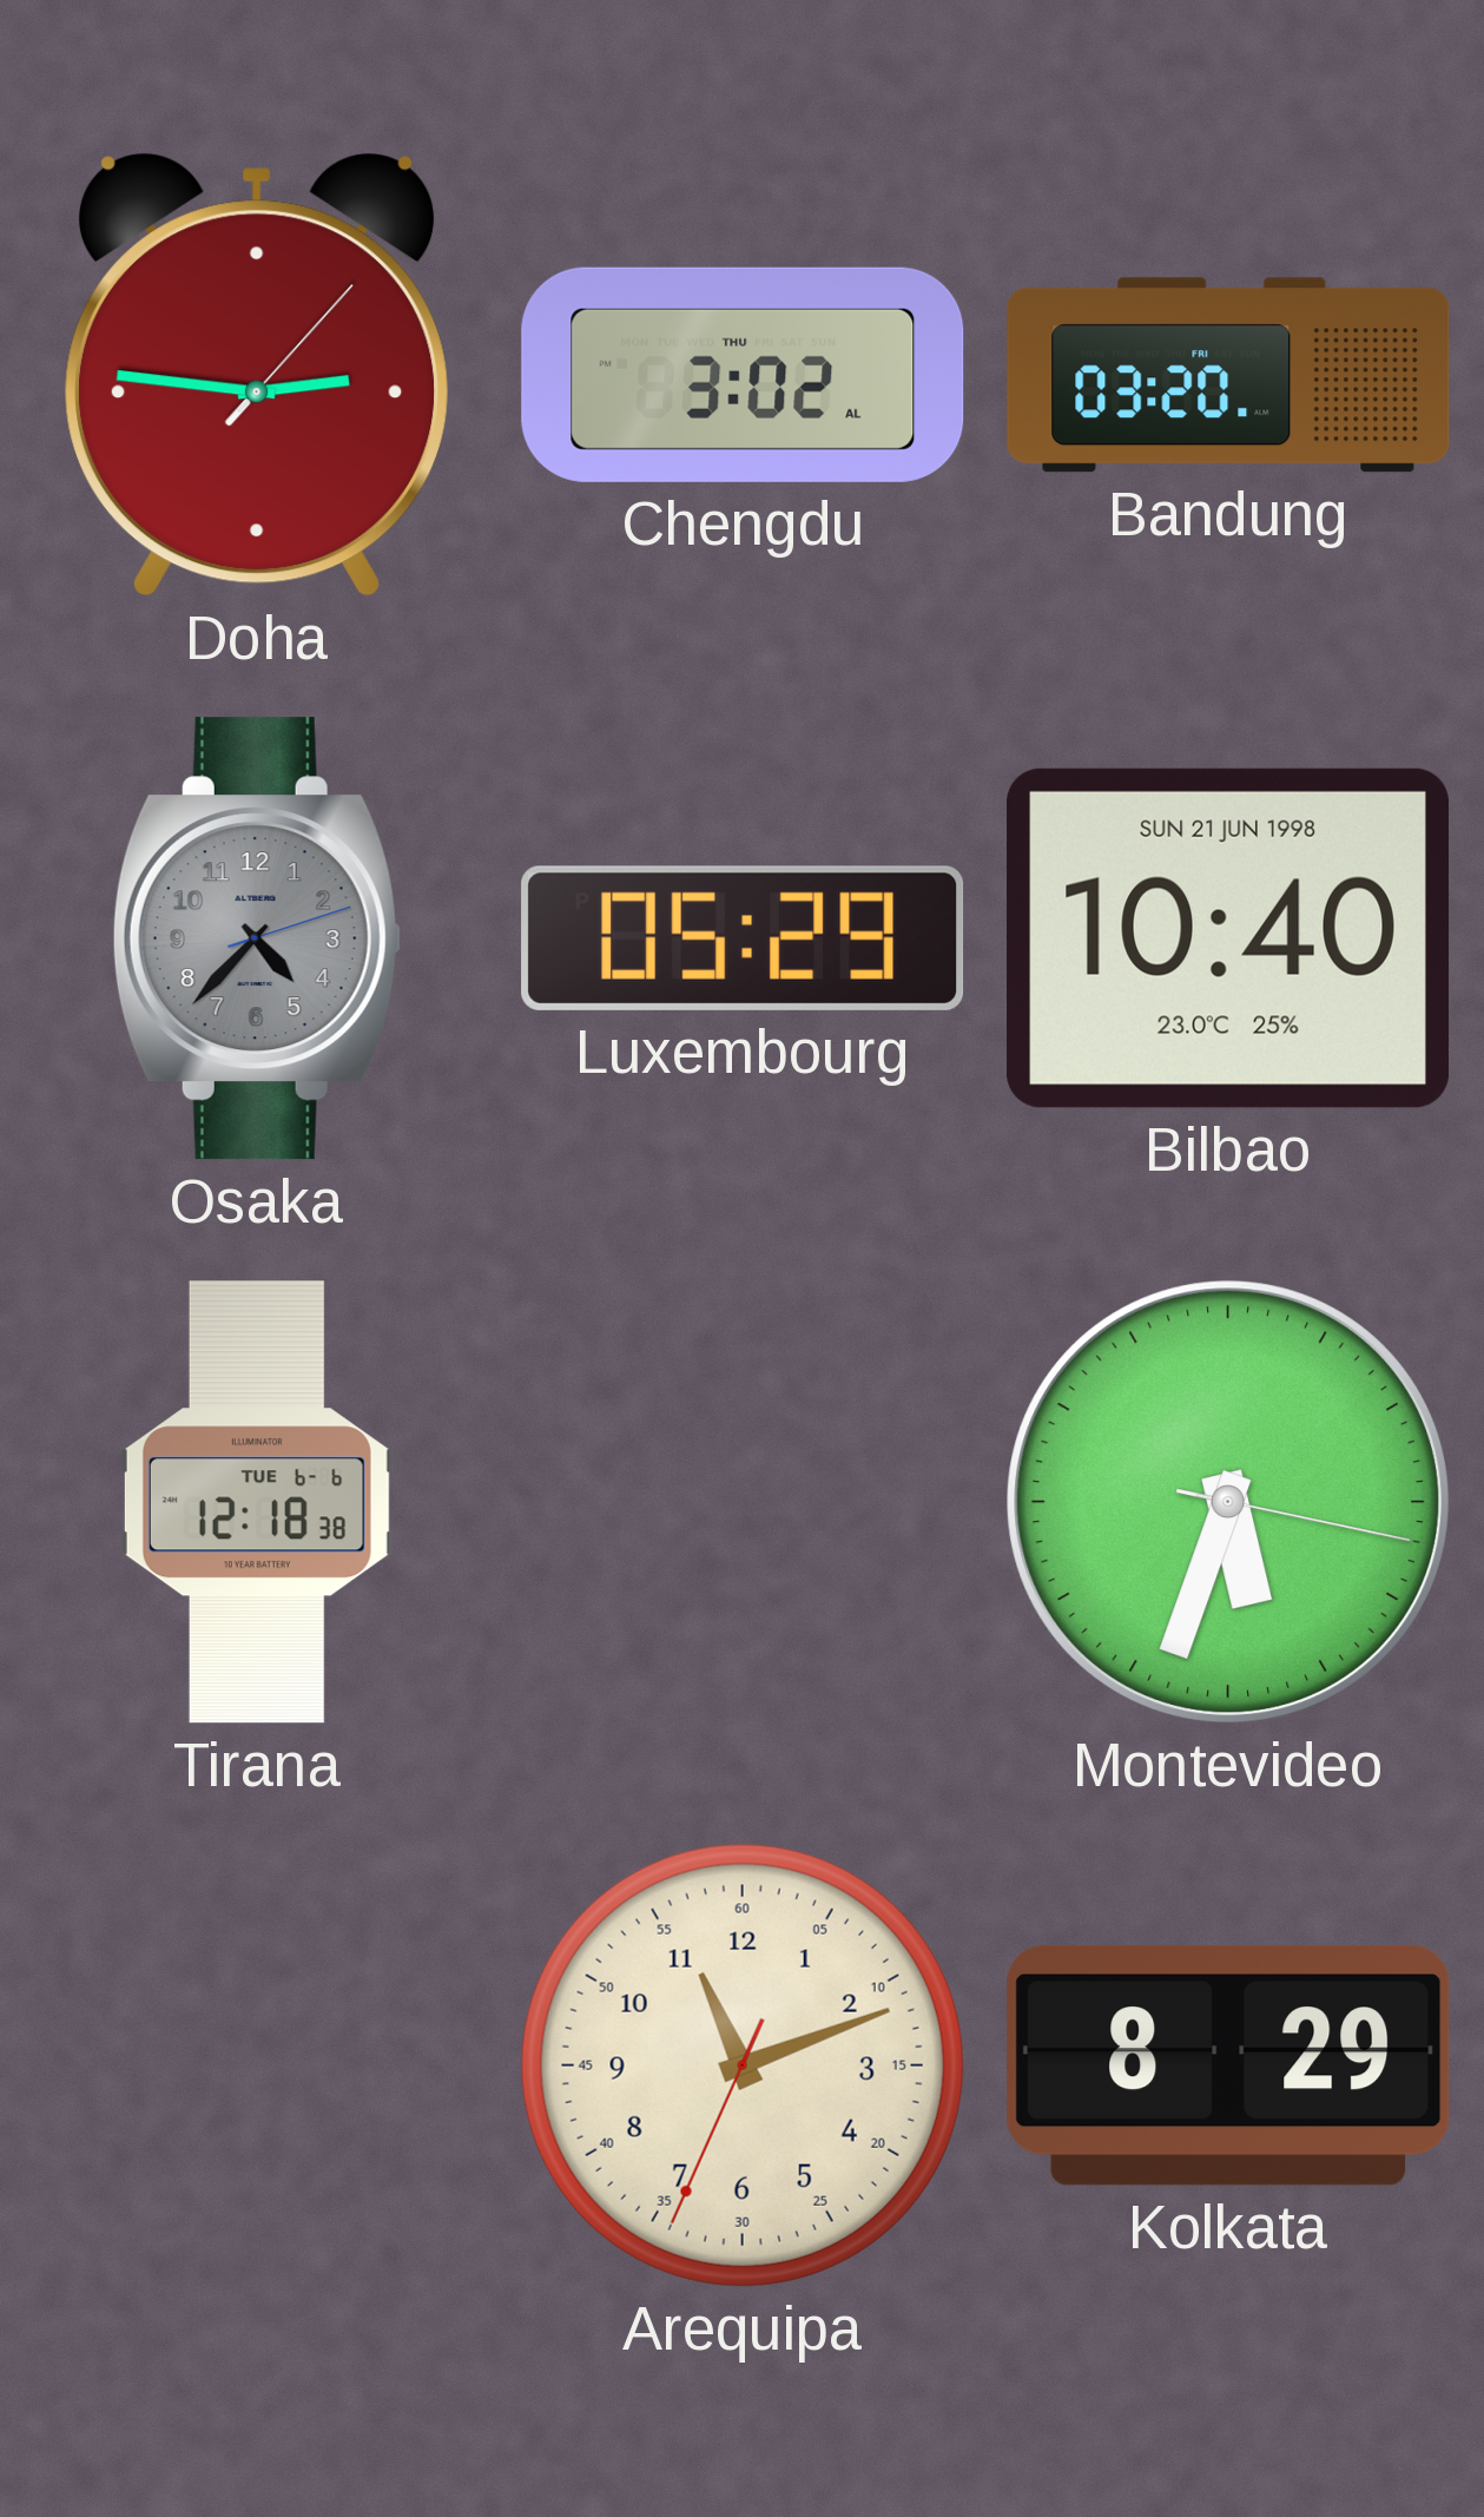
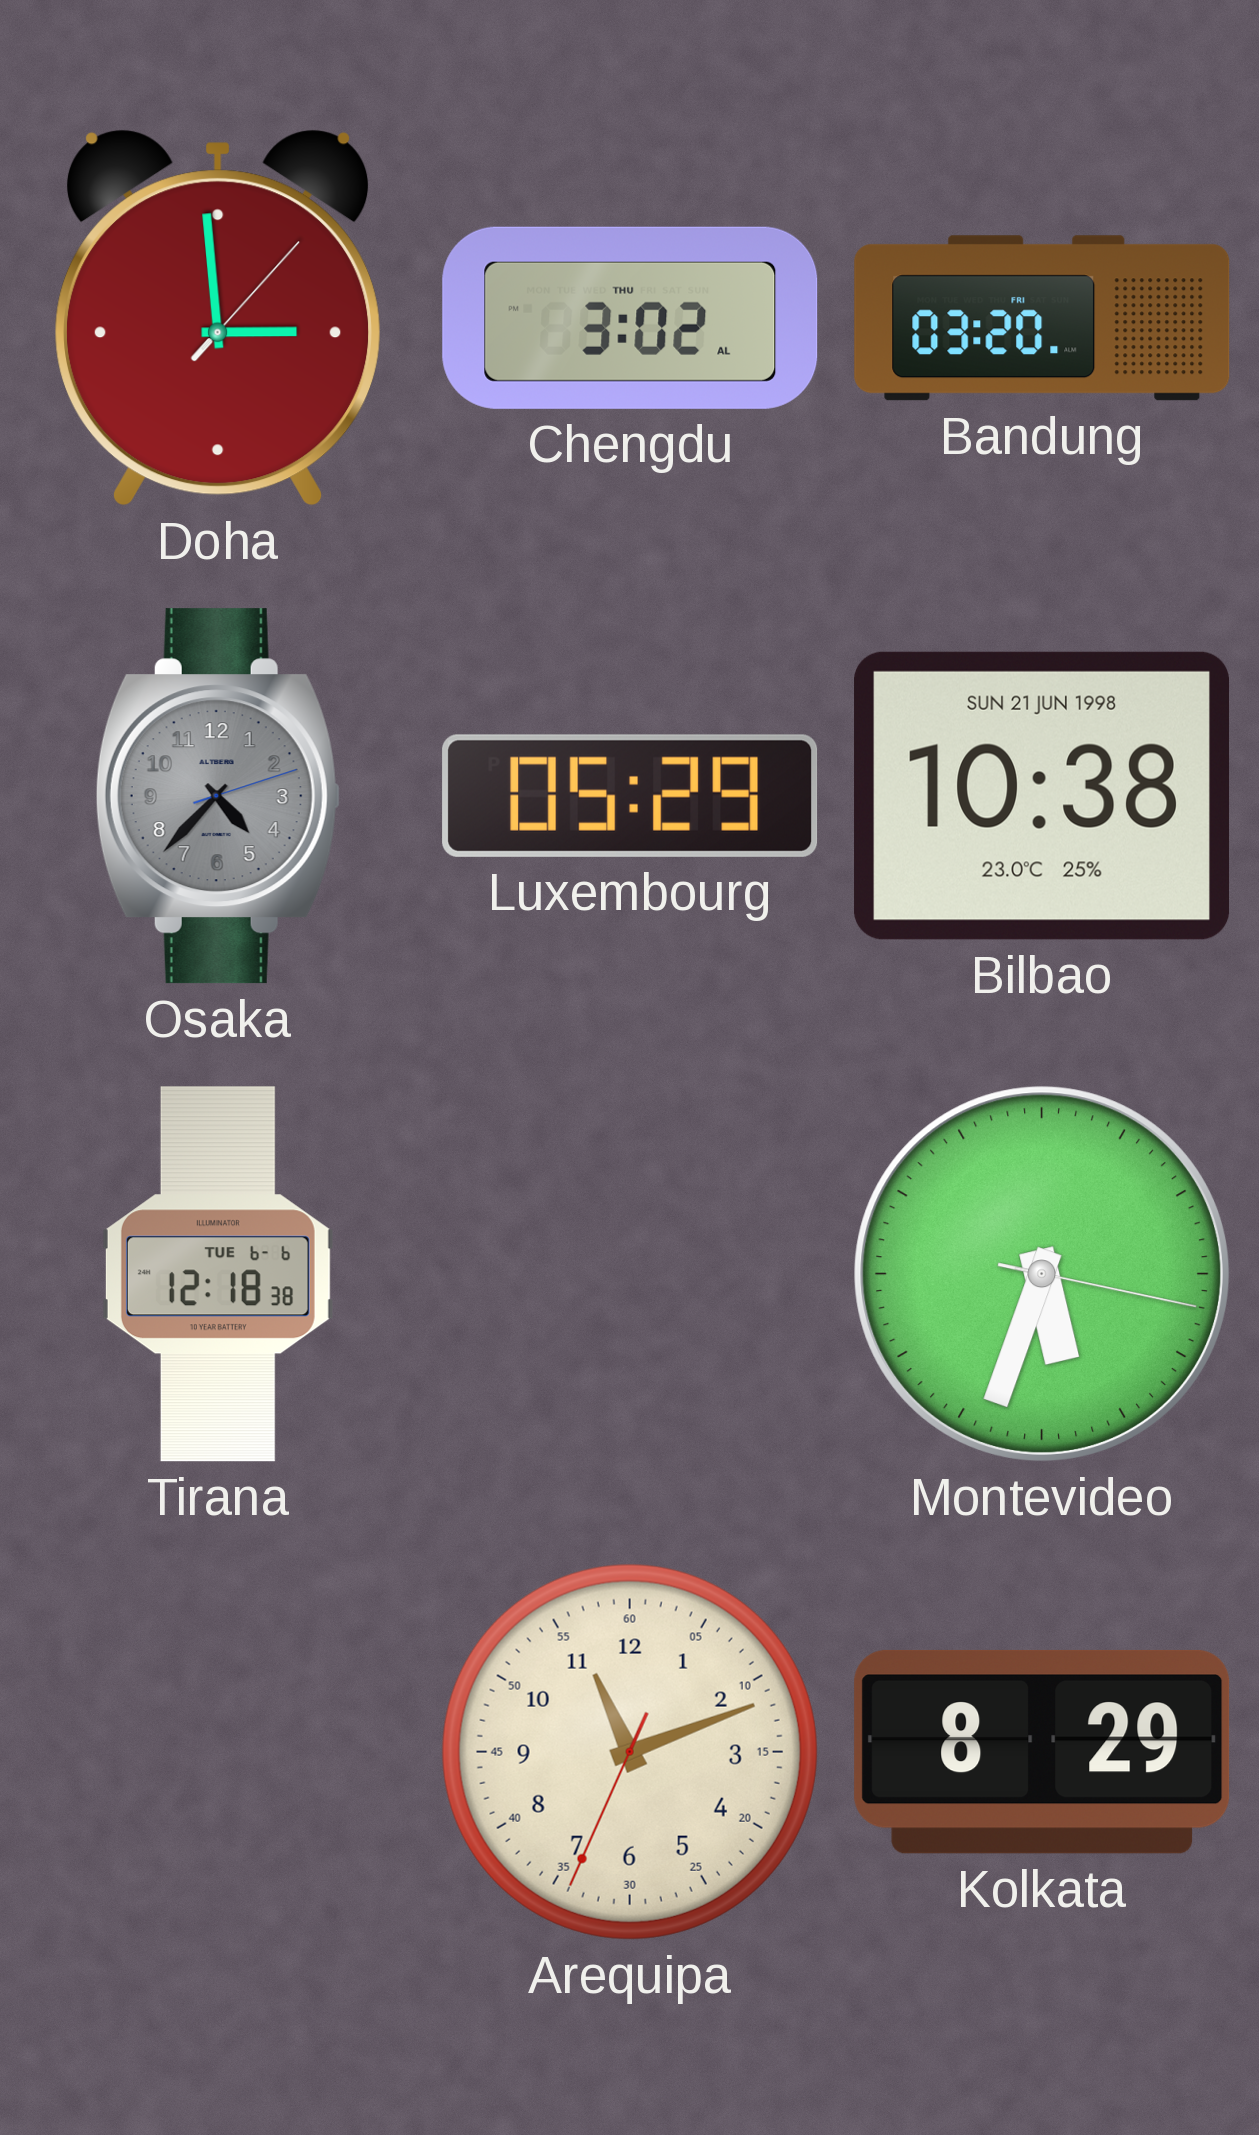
Doha: 2:46 -> 2:59 (217, 318)
Bilbao: 10:40 -> 10:38 (1041, 796)
